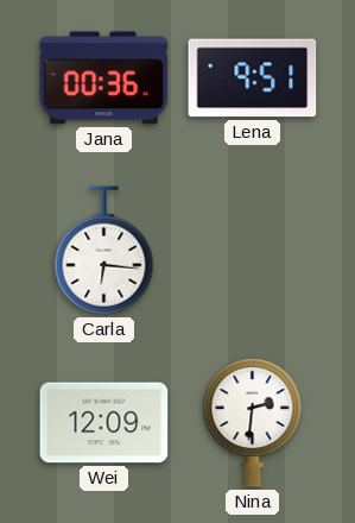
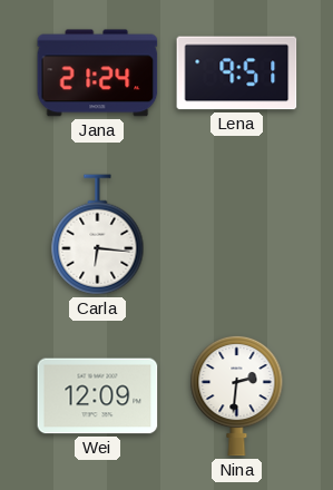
Jana: 00:36 -> 21:24 (98, 73)
